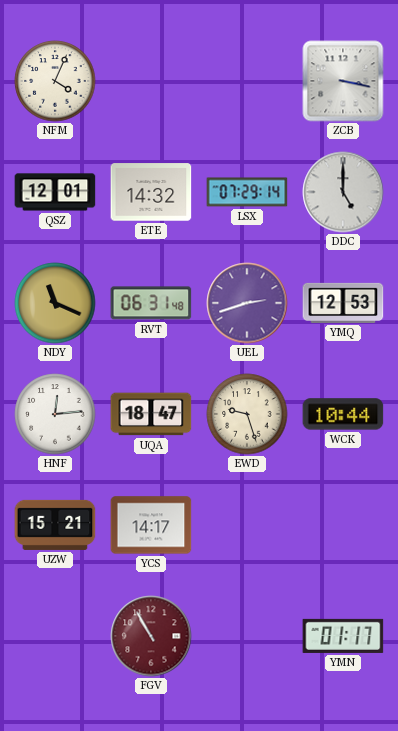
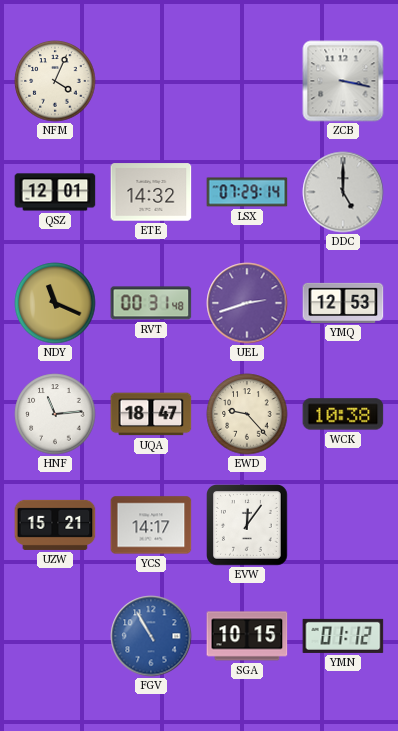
RVT: 06:31 -> 00:31 (151, 303)
HNF: 12:14 -> 11:14 (55, 414)
EWD: 9:27 -> 9:23 (247, 414)
WCK: 10:44 -> 10:38 (343, 414)
EVW: none -> 12:06 (248, 526)
FGV dial: burgundy -> blue (151, 636)
SGA: none -> 10:15 (247, 636)
YMN: 01:17 -> 01:12 (343, 636)
